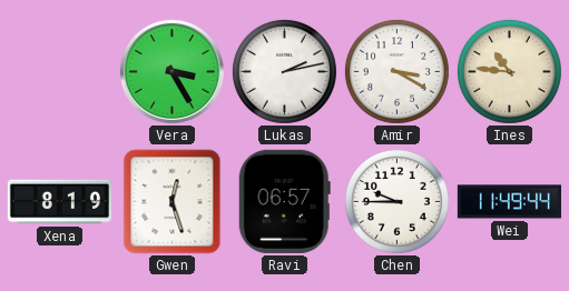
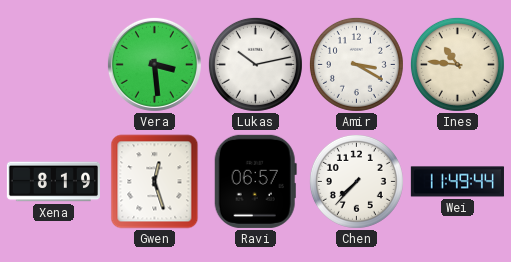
Vera: 3:25 -> 3:29 (154, 64)
Lukas: 2:13 -> 10:13 (255, 64)
Chen: 9:45 -> 7:37 (356, 181)
